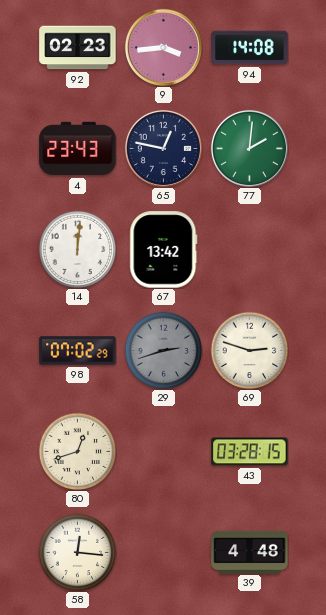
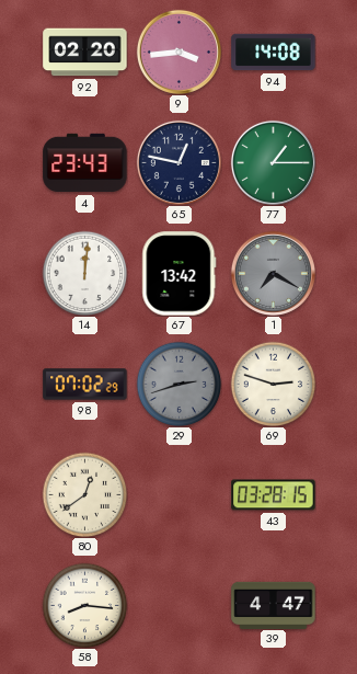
92: 02:23 -> 02:20 (85, 53)
77: 2:01 -> 1:15 (273, 162)
1: none -> 7:20 (273, 273)
80: 12:42 -> 12:39 (84, 494)
58: 12:16 -> 8:16 (84, 605)
39: 4:48 -> 4:47 (274, 605)
